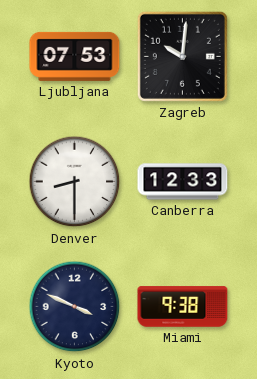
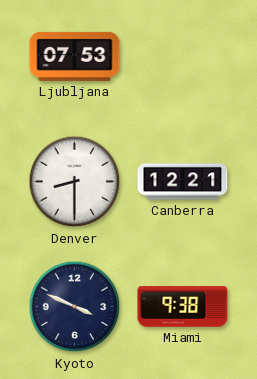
Zagreb: 10:01 -> none (182, 56)
Canberra: 12:33 -> 12:21 (183, 182)
